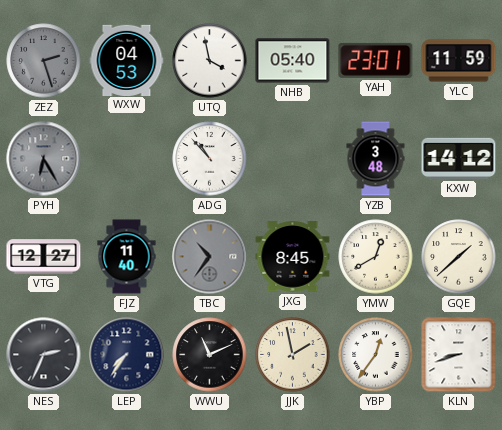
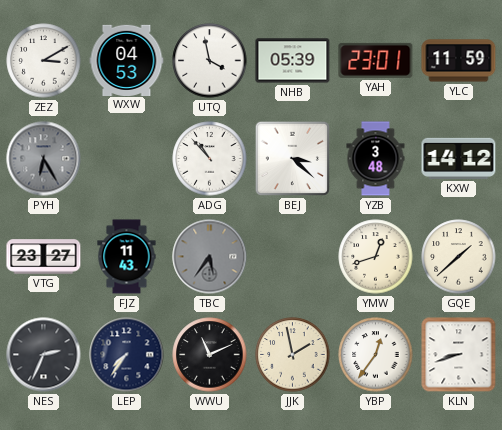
ZEZ: 2:27 -> 3:10 (44, 61)
ZEZ dial: grey -> white (44, 61)
NHB: 05:40 -> 05:39 (293, 61)
BEJ: none -> 3:22 (292, 158)
VTG: 12:27 -> 23:27 (44, 257)
FJZ: 11:40 -> 11:43 (127, 257)
TBC: 10:36 -> 5:36 (210, 257)
JXG: 8:45 -> none (293, 257)
YMW: 12:40 -> 12:42 (376, 257)
